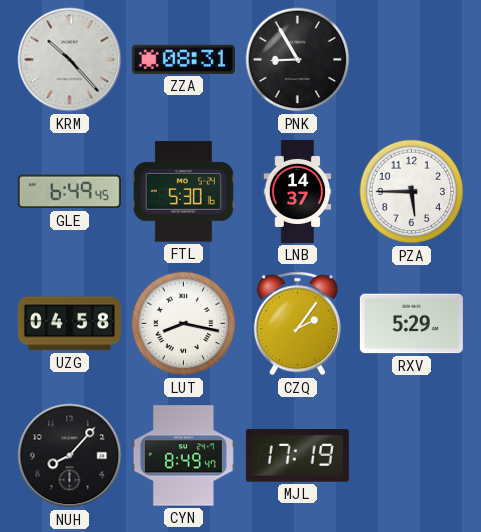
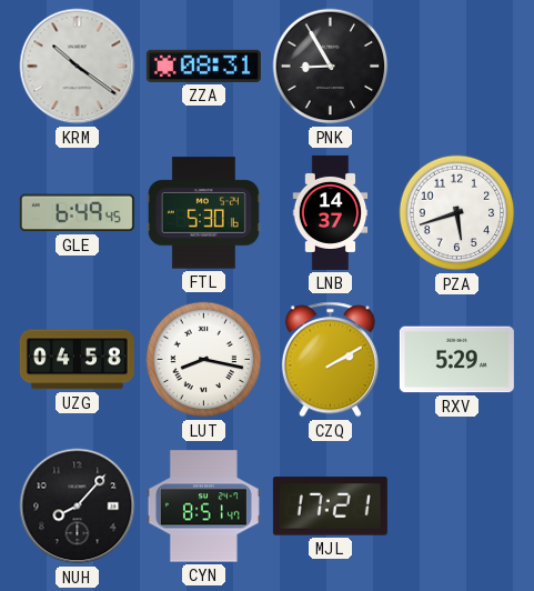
KRM: 10:23 -> 10:21 (78, 67)
PZA: 5:45 -> 5:42 (457, 213)
CZQ: 2:06 -> 2:10 (330, 360)
CYN: 8:49 -> 8:51 (203, 507)
MJL: 17:19 -> 17:21 (330, 507)
